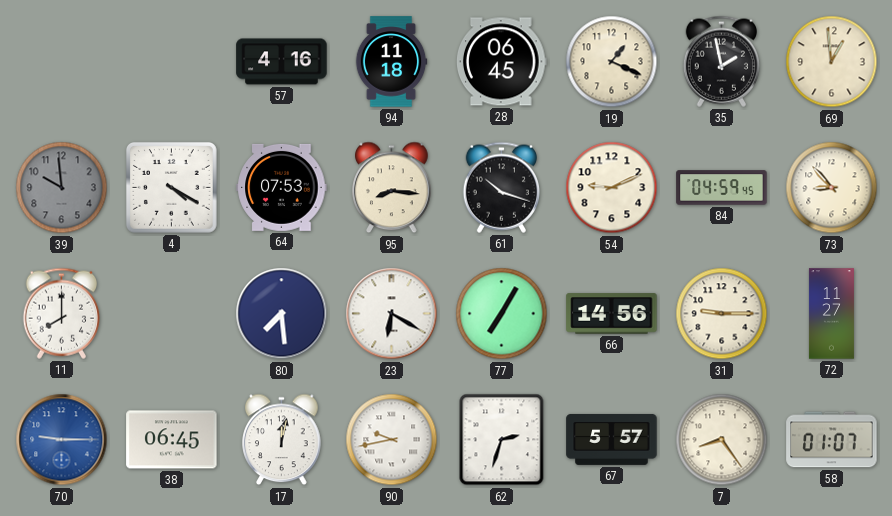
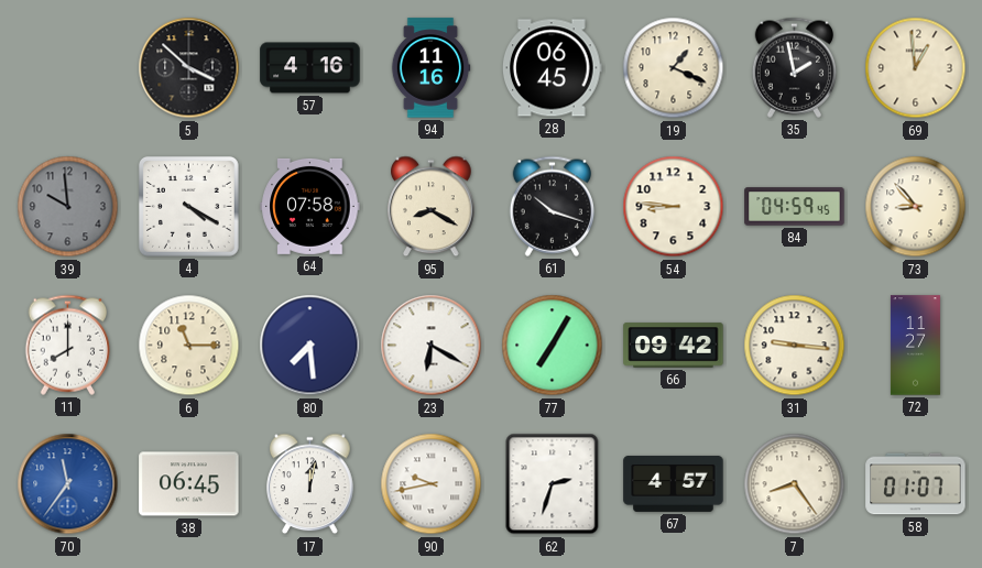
5: none -> 3:52 (189, 68)
94: 11:18 -> 11:16 (430, 68)
64: 07:53 -> 07:58 (310, 206)
95: 8:16 -> 8:20 (432, 207)
54: 9:11 -> 8:46 (674, 207)
6: none -> 11:15 (189, 346)
66: 14:56 -> 09:42 (674, 346)
31: 9:15 -> 9:16 (795, 346)
70: 9:15 -> 11:36 (68, 484)
67: 5:57 -> 4:57 (674, 483)
